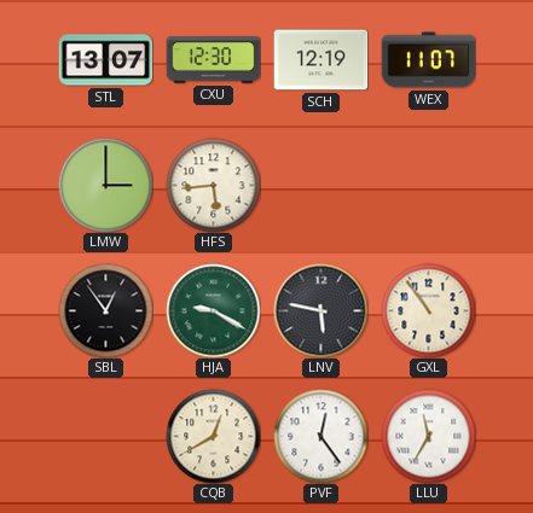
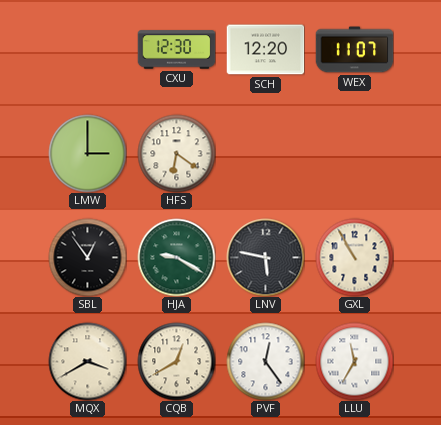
STL: 13:07 -> none (105, 60)
SCH: 12:19 -> 12:20 (265, 50)
HFS: 5:44 -> 6:21 (176, 153)
GXL: 10:54 -> 10:55 (354, 257)
MQX: none -> 3:40 (87, 361)
